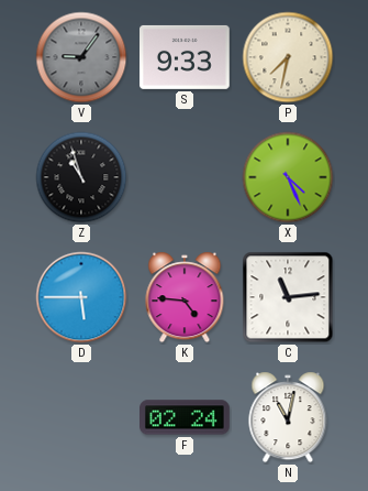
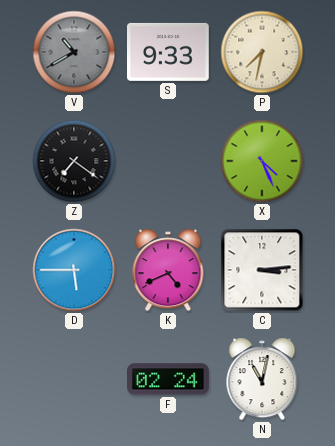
V: 9:06 -> 10:40 (74, 52)
Z: 10:57 -> 7:21 (74, 161)
K: 4:46 -> 4:41 (168, 270)
C: 11:14 -> 3:14 (262, 270)
